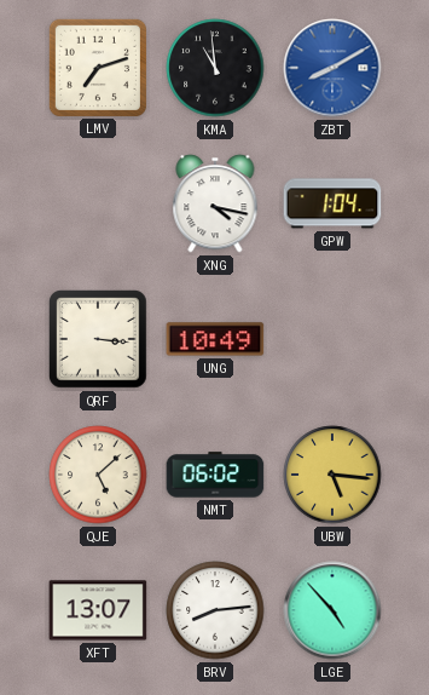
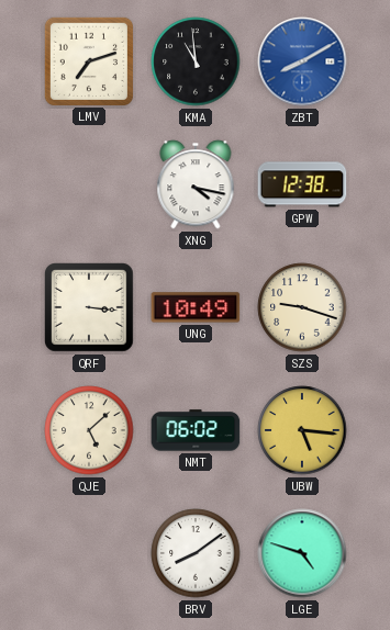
GPW: 1:04 -> 12:38 (302, 184)
SZS: none -> 9:18 (302, 307)
XFT: 13:07 -> none (98, 610)
BRV: 8:14 -> 8:09 (196, 553)
LGE: 4:53 -> 4:48 (302, 553)
